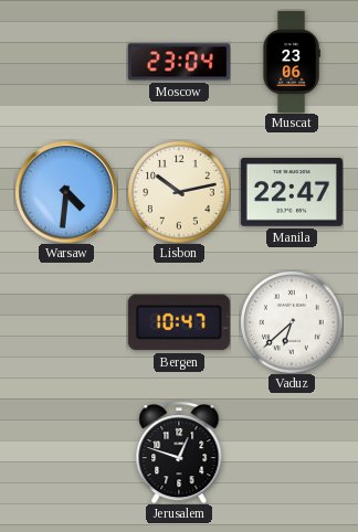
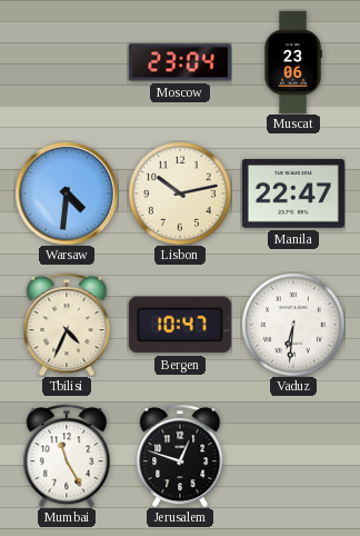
Tbilisi: none -> 4:34 (67, 325)
Vaduz: 6:38 -> 6:31 (293, 325)
Mumbai: none -> 11:25 (67, 456)
